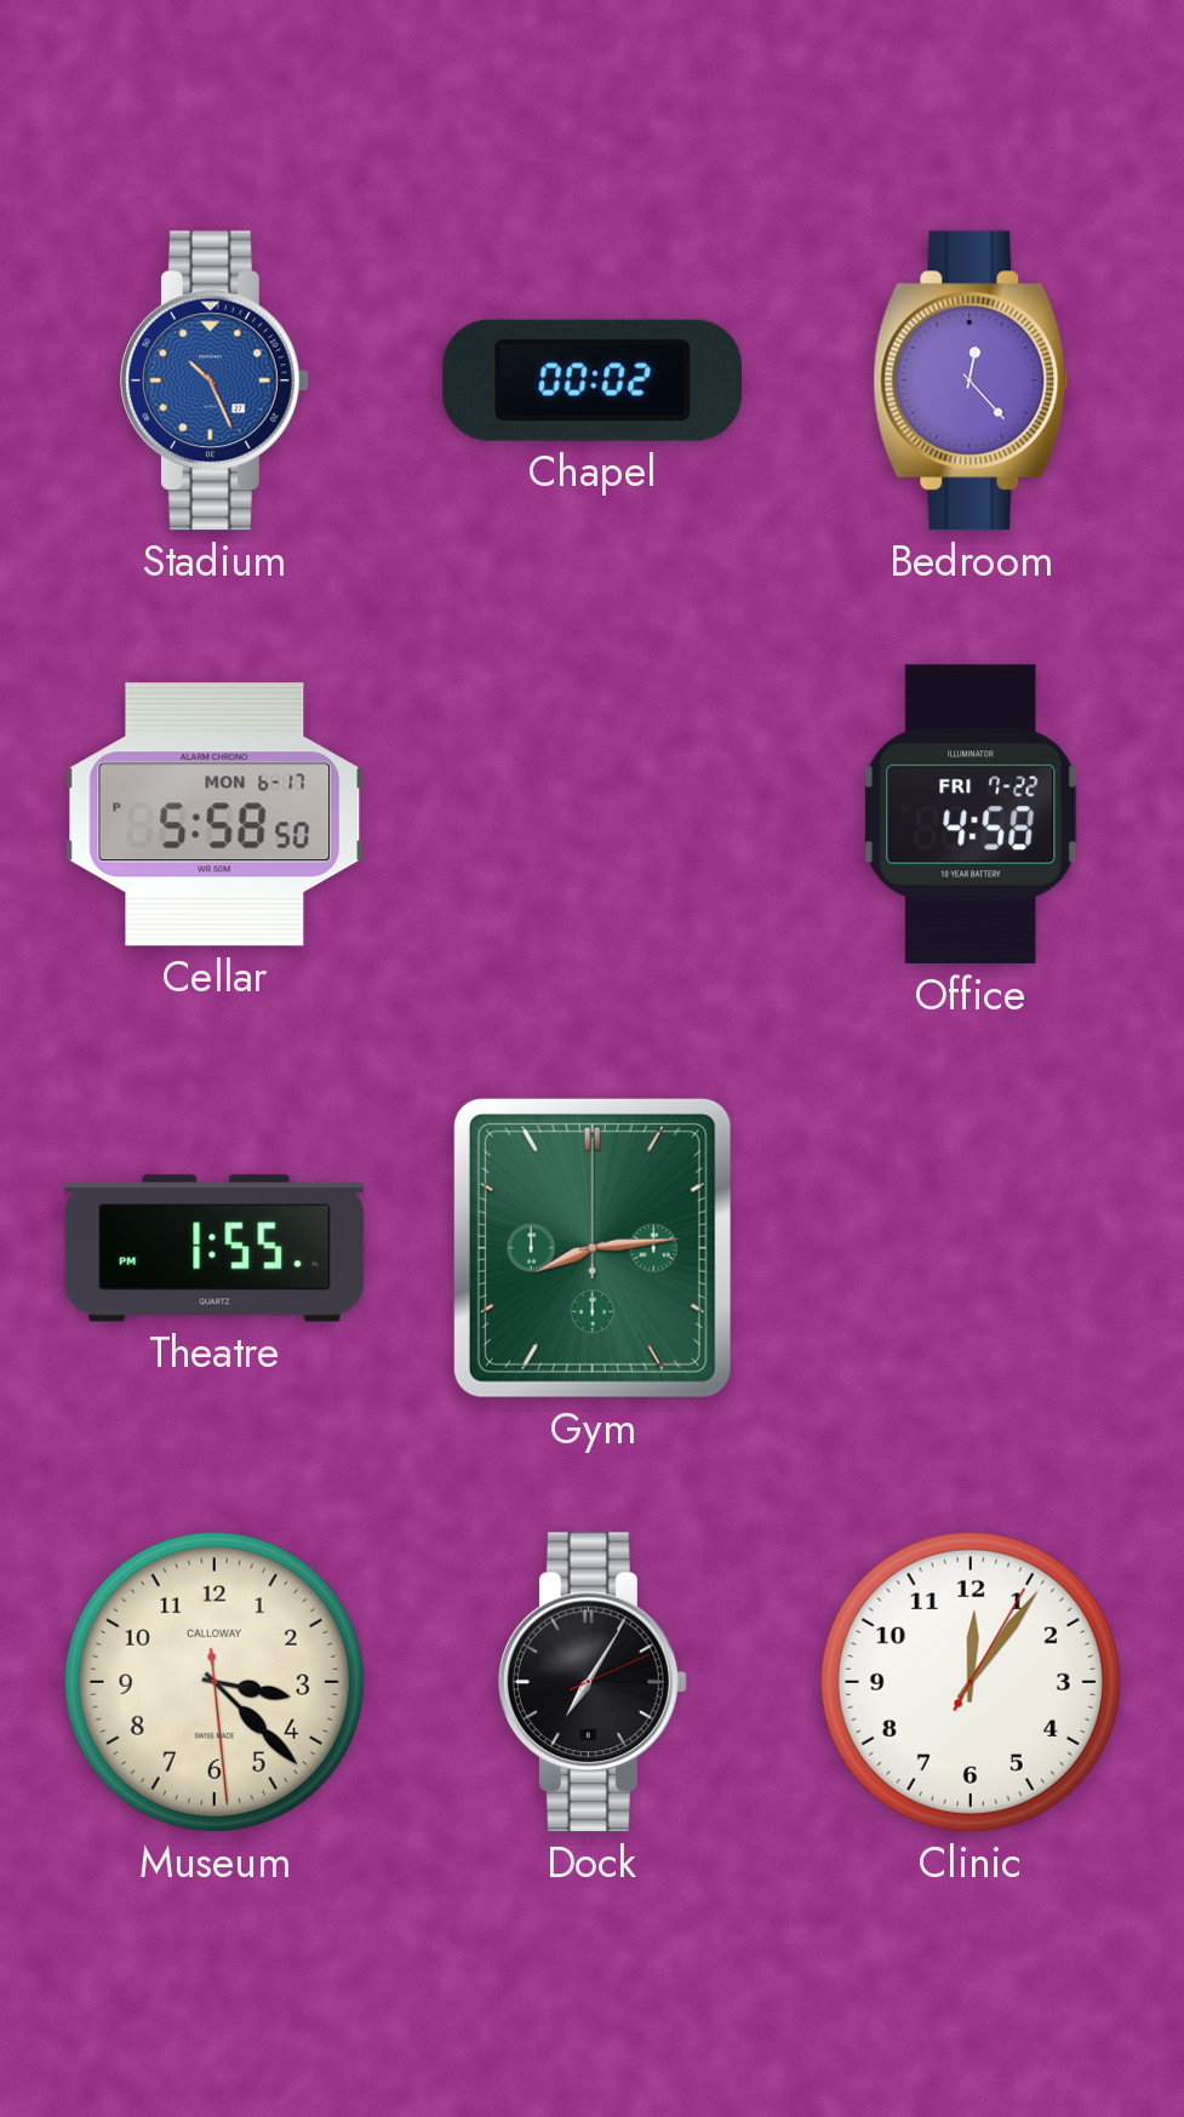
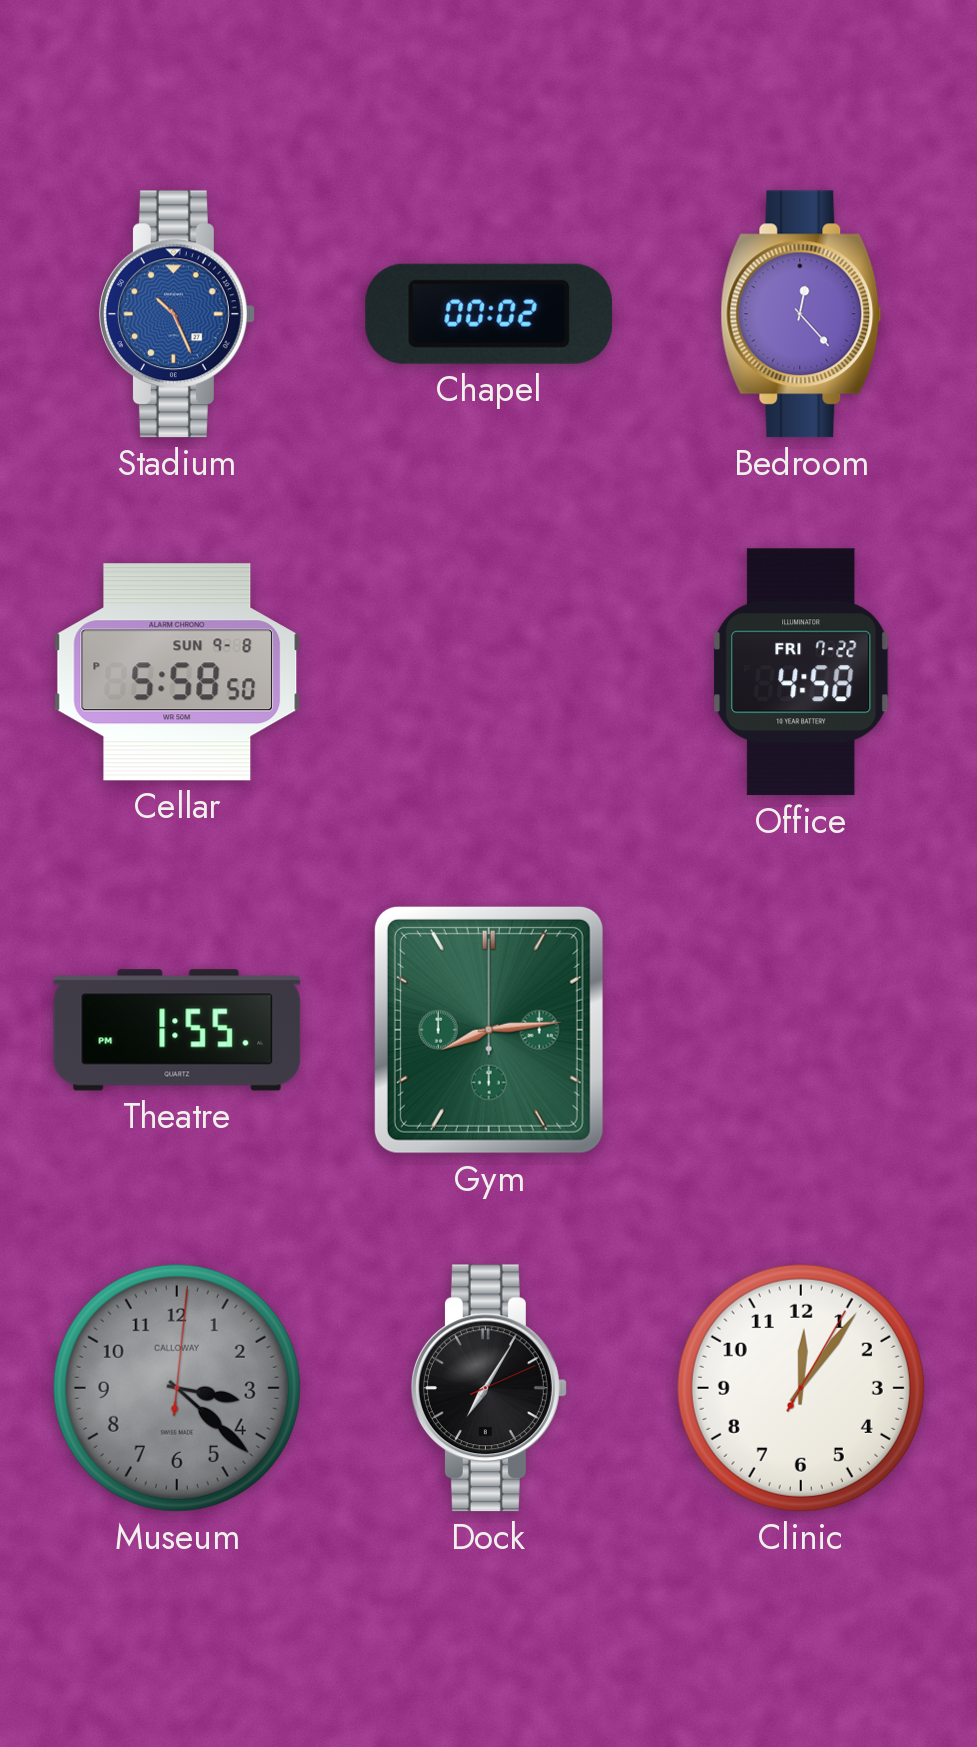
Cellar date: MON 6-17 -> SUN 9-8 (177, 672)
Museum: 3:22:29 -> 3:22:01 (177, 1388)
Museum dial: cream -> grey (177, 1388)
